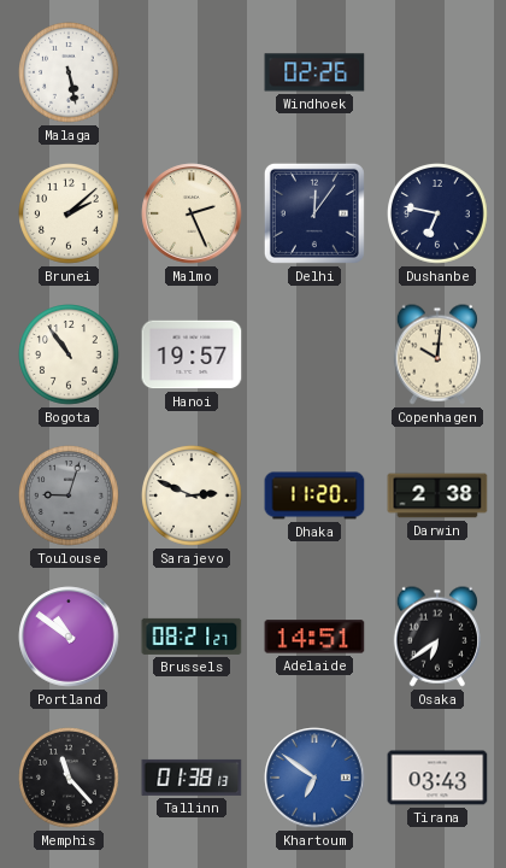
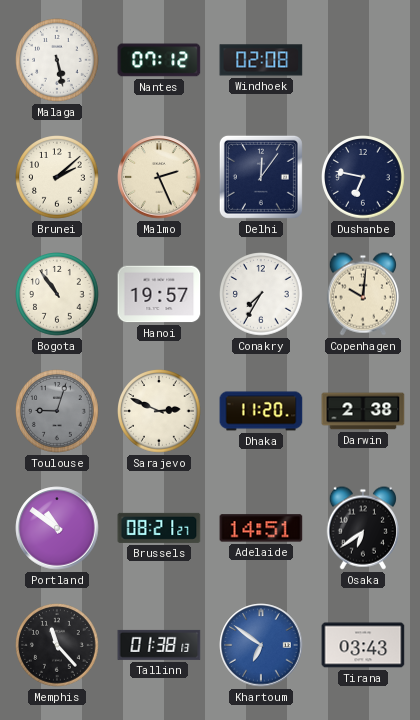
Nantes: none -> 07:12 (159, 60)
Windhoek: 02:26 -> 02:08 (261, 60)
Conakry: none -> 7:35 (261, 294)
